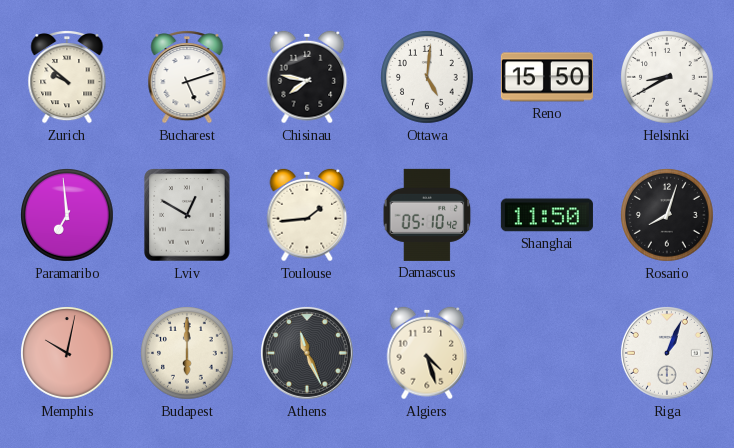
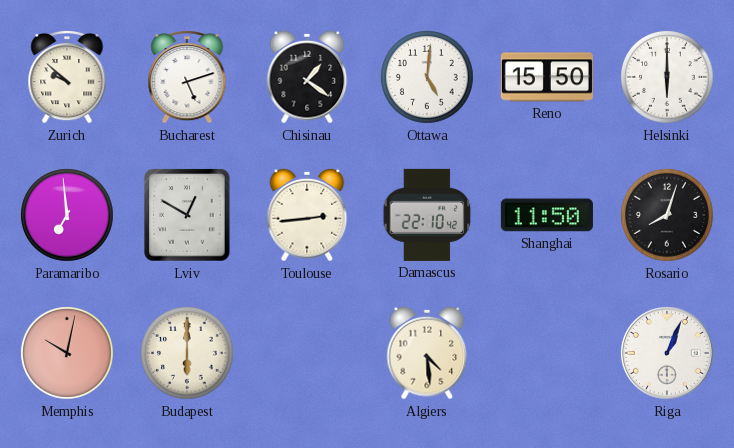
Chisinau: 7:47 -> 1:21 (307, 77)
Helsinki: 8:40 -> 6:00 (668, 78)
Toulouse: 1:44 -> 2:44 (307, 215)
Damascus: 05:10 -> 22:10 (427, 215)
Athens: 11:26 -> none (307, 353)
Algiers: 4:27 -> 4:29 (427, 353)
